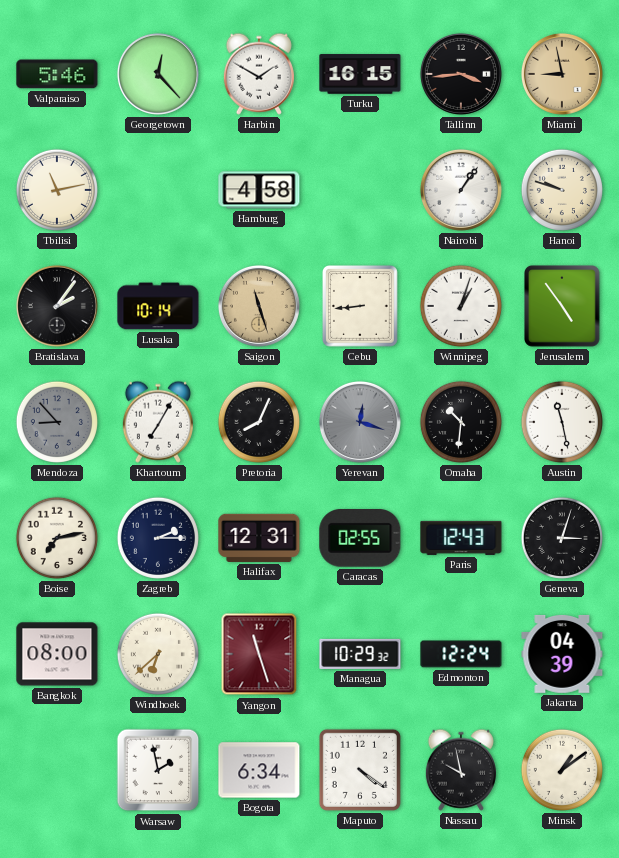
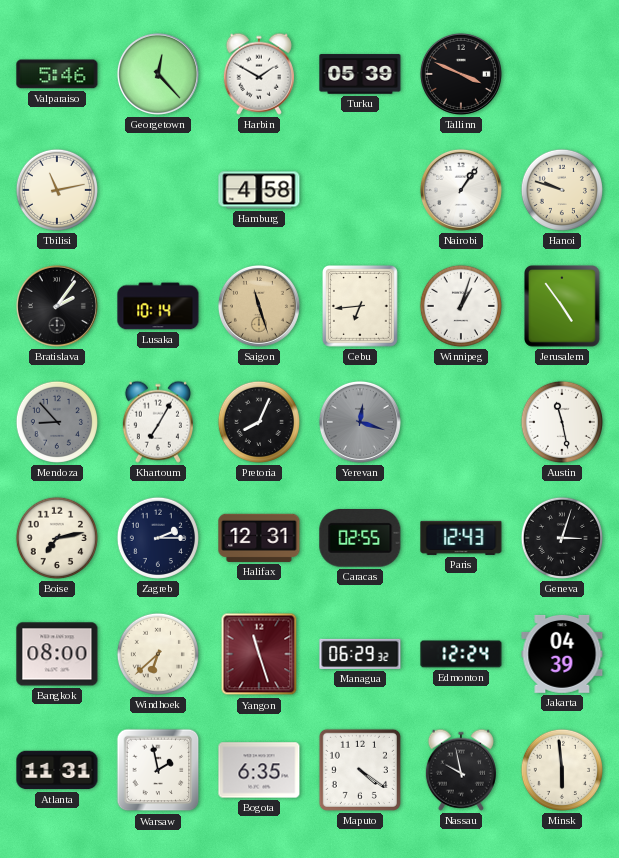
Turku: 16:15 -> 05:39 (360, 74)
Tallinn: 3:44 -> 3:49 (461, 74)
Miami: 8:58 -> none (562, 74)
Cebu: 8:44 -> 6:44 (360, 307)
Omaha: 10:31 -> none (461, 422)
Managua: 10:29 -> 06:29 (360, 654)
Atlanta: none -> 11:31 (57, 770)
Bogota: 6:34 -> 6:35 (259, 770)
Minsk: 1:09 -> 5:59 (562, 770)
